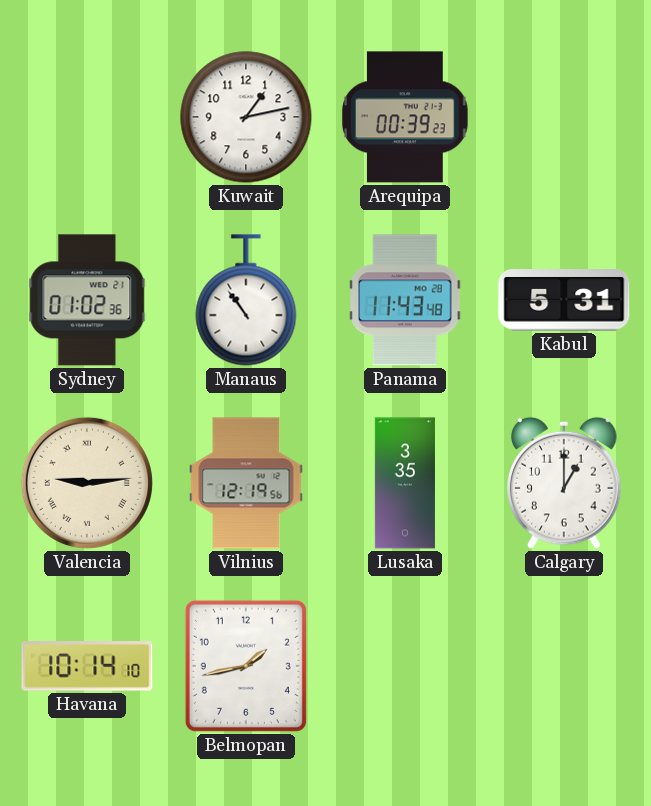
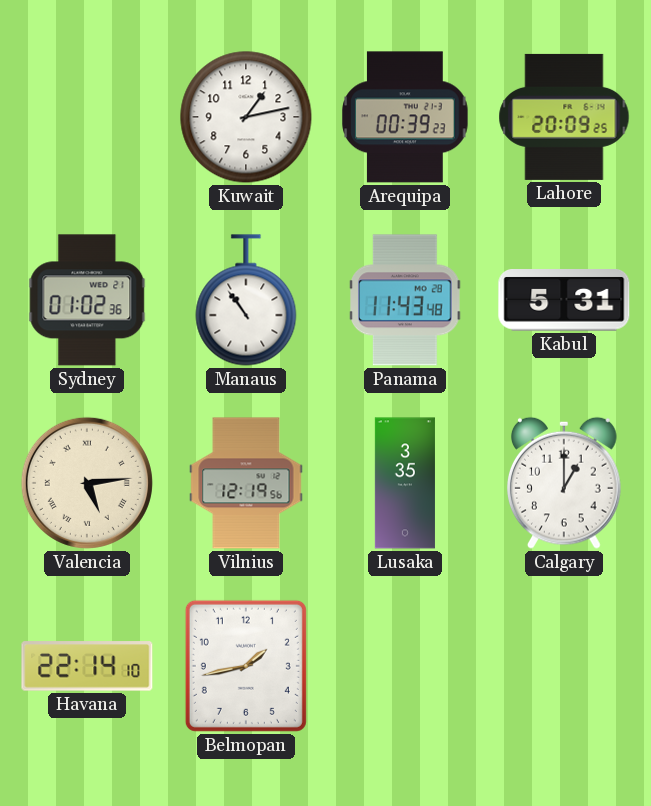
Lahore: none -> 20:09 (564, 117)
Valencia: 9:14 -> 5:14 (87, 483)
Havana: 10:14 -> 22:14 (87, 666)
